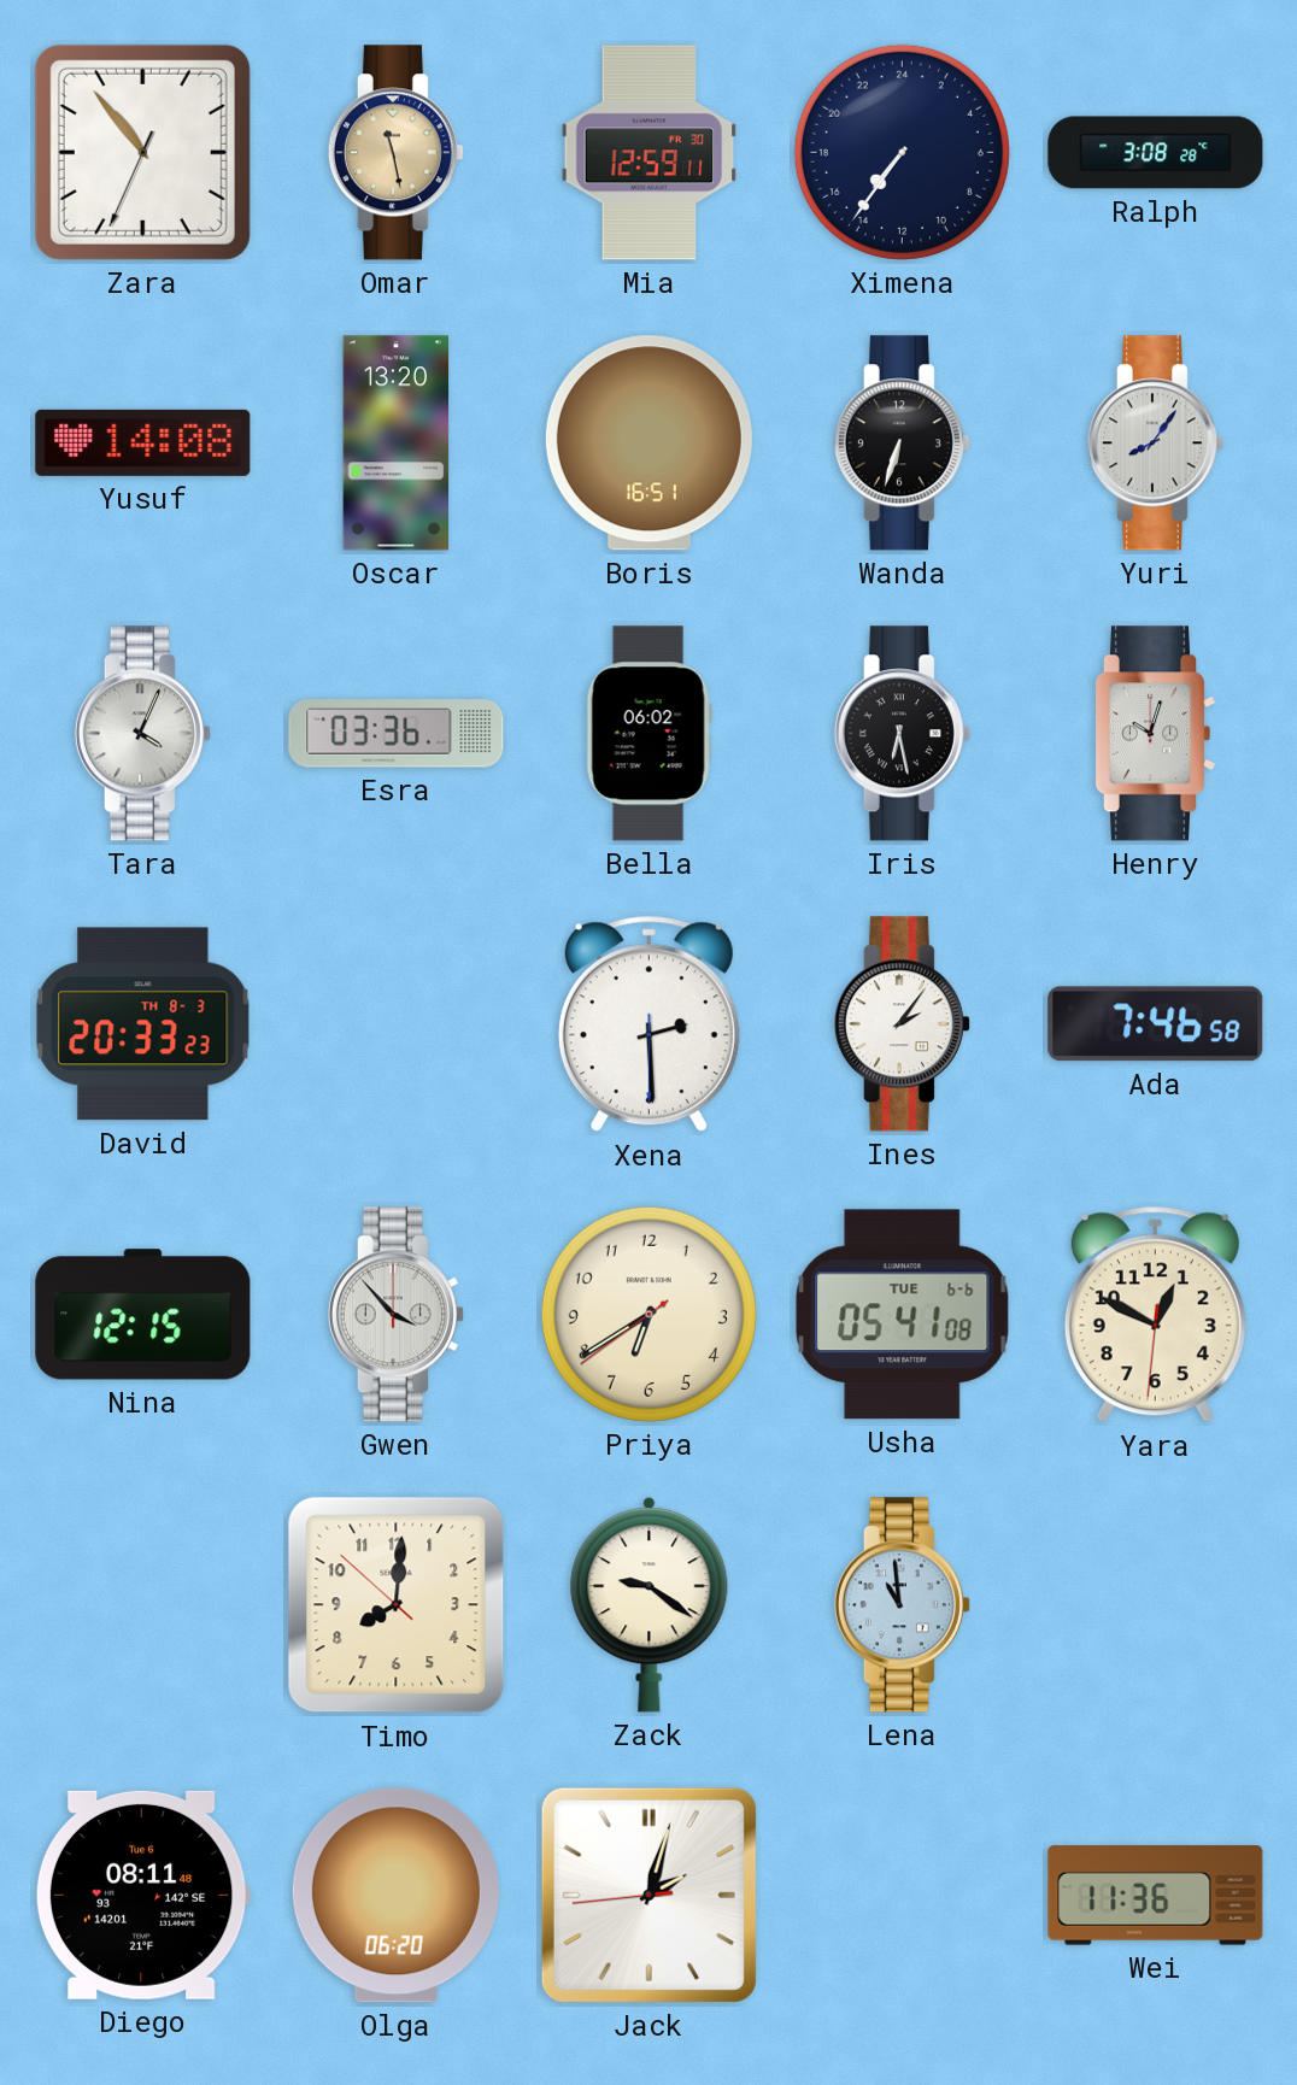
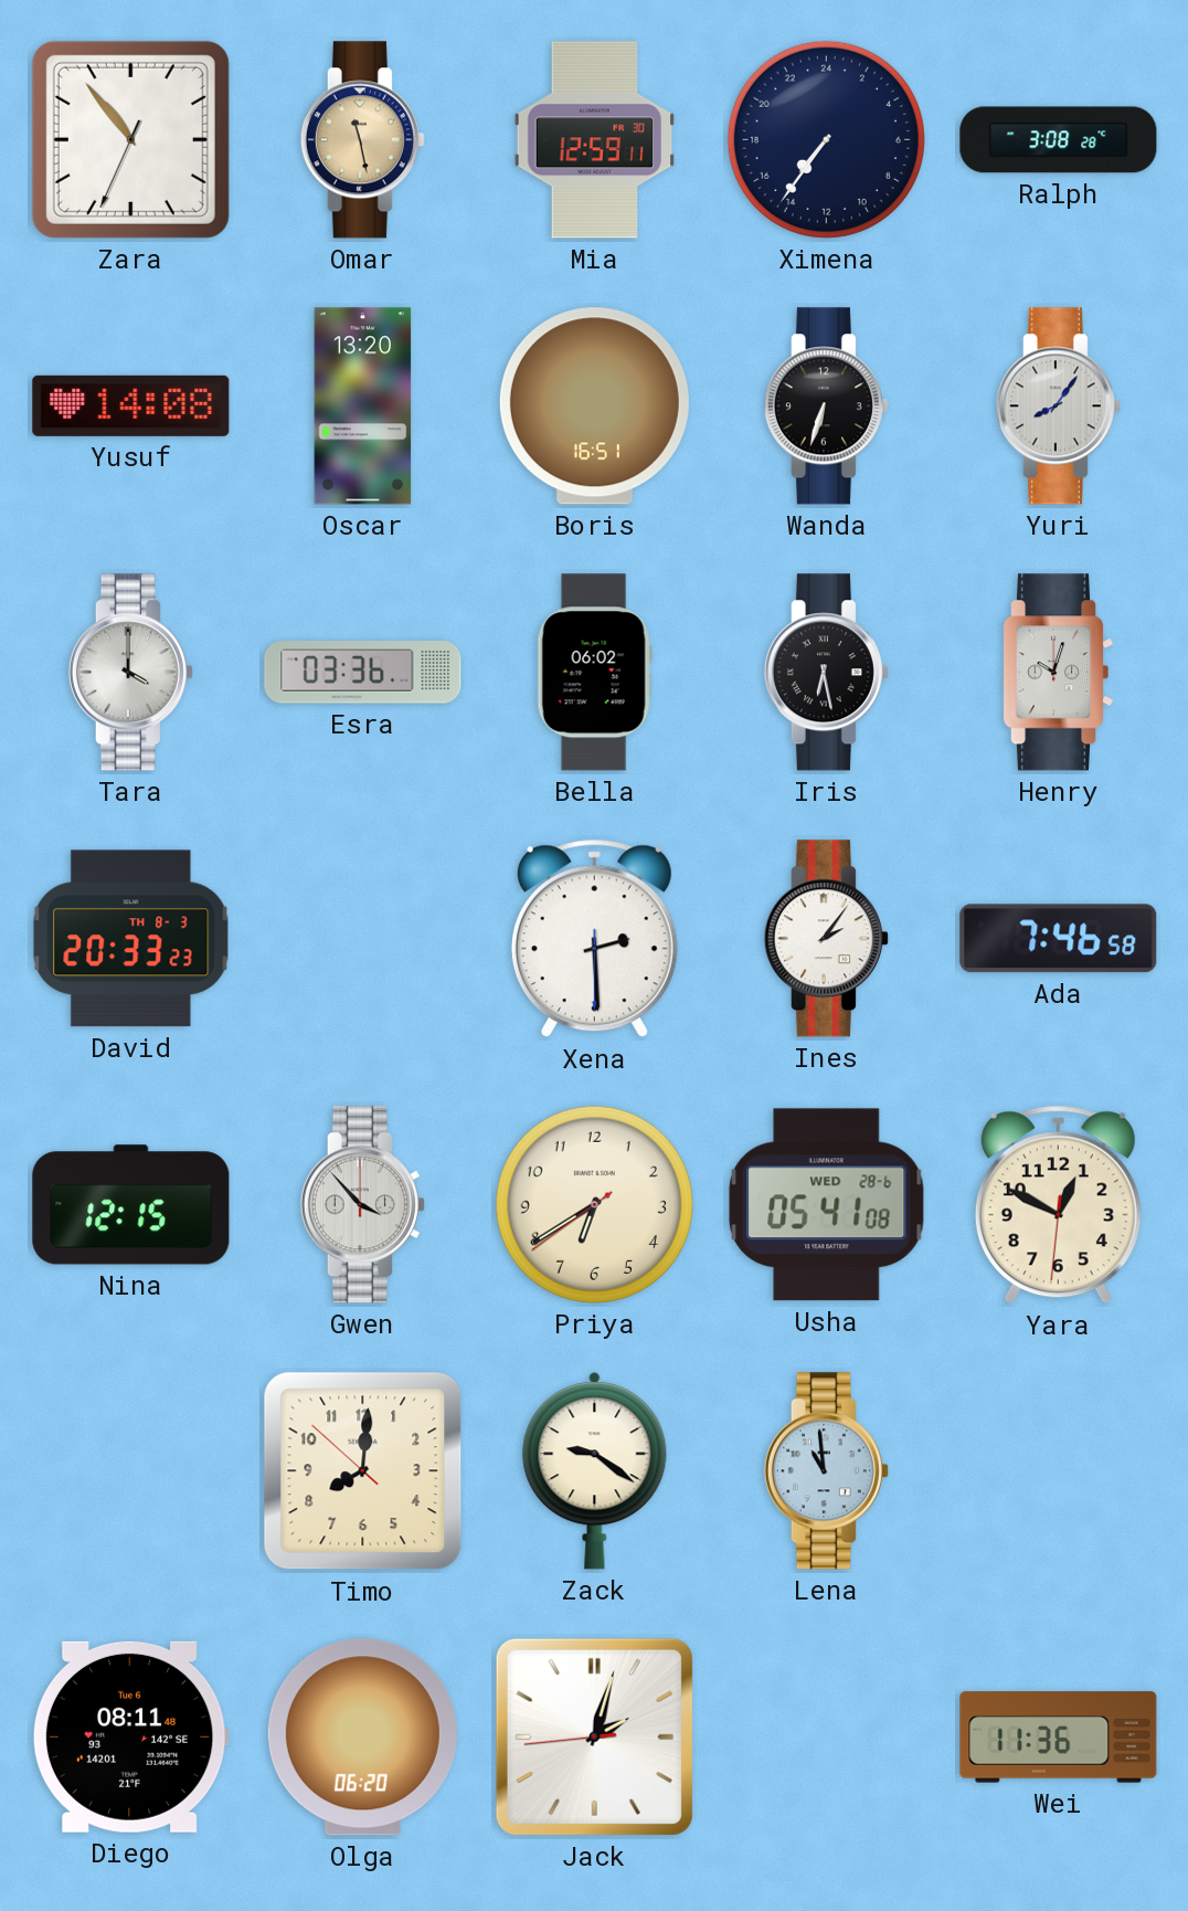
Tara: 4:04 -> 4:00 (130, 673)
Usha date: TUE 6-6 -> WED 28-6 (827, 1205)
